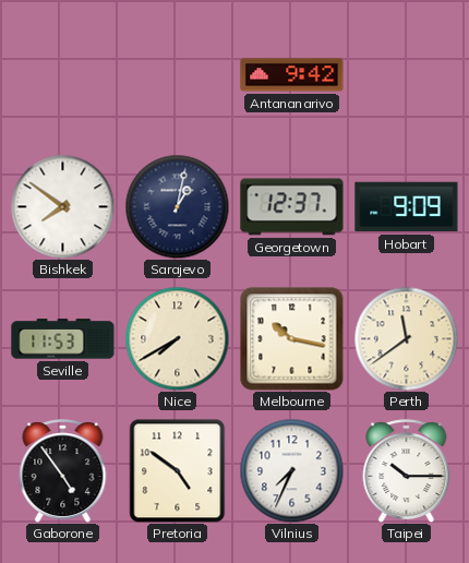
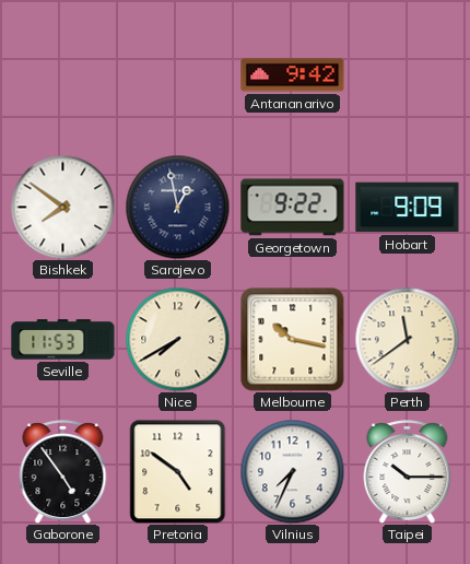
Sarajevo: 1:02 -> 12:58 (177, 207)
Georgetown: 12:37 -> 9:22 (293, 208)
